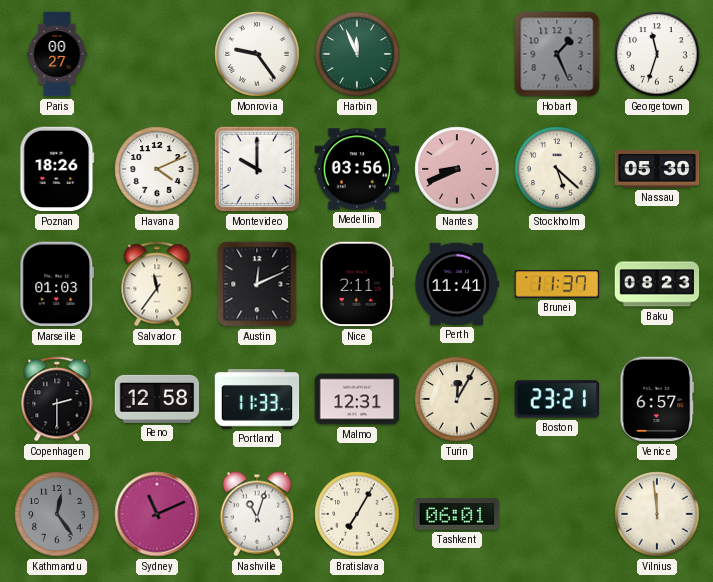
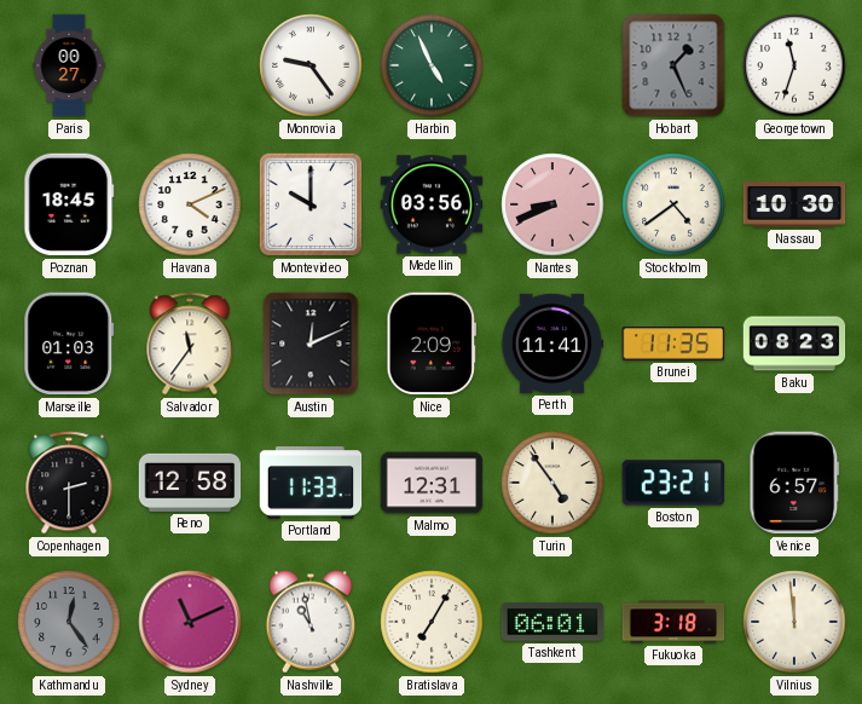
Harbin: 11:56 -> 4:56 (432, 65)
Poznan: 18:26 -> 18:45 (69, 204)
Stockholm: 5:22 -> 4:39 (673, 204)
Nassau: 05:30 -> 10:30 (794, 204)
Nice: 2:11 -> 2:09 (430, 344)
Brunei: 11:37 -> 11:35 (673, 344)
Turin: 12:05 -> 4:54 (553, 483)
Nashville: 11:03 -> 10:58 (311, 622)
Fukuoka: none -> 3:18 (673, 622)
